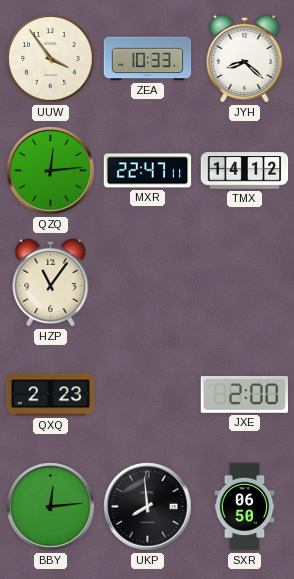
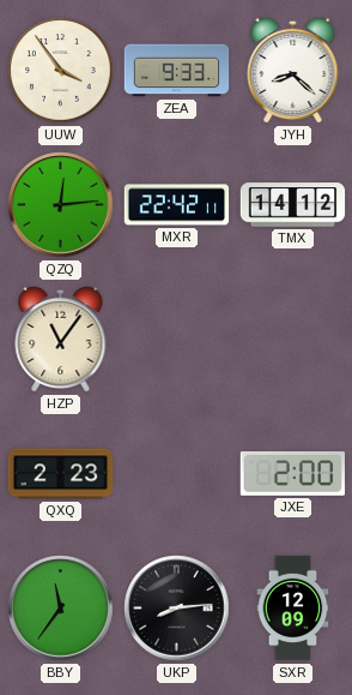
ZEA: 10:33 -> 9:33 (177, 71)
MXR: 22:47 -> 22:42 (177, 205)
BBY: 12:14 -> 11:36 (61, 609)
UKP: 7:59 -> 8:14 (177, 609)
SXR: 06:50 -> 12:09 (293, 609)
